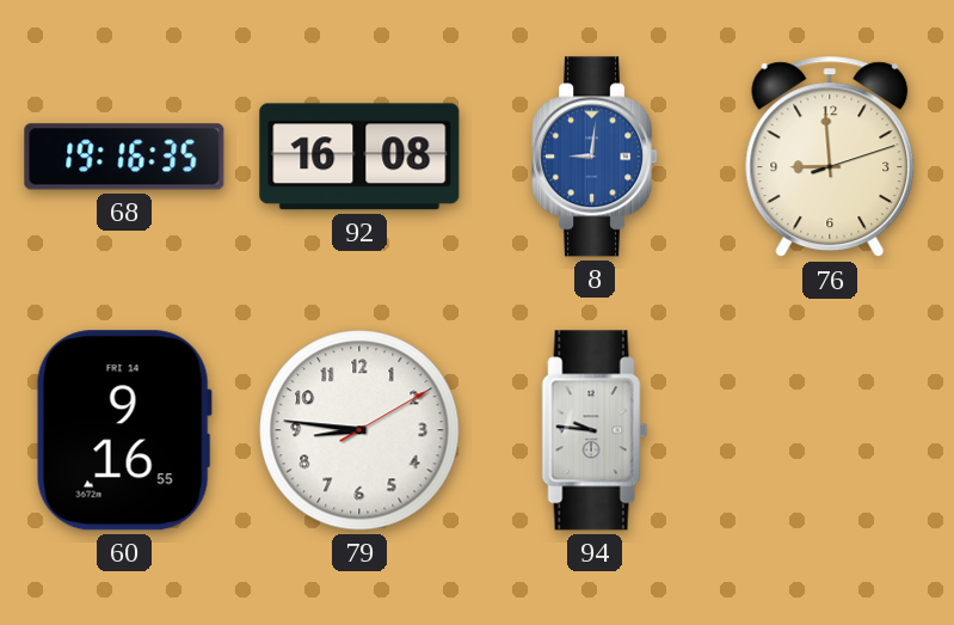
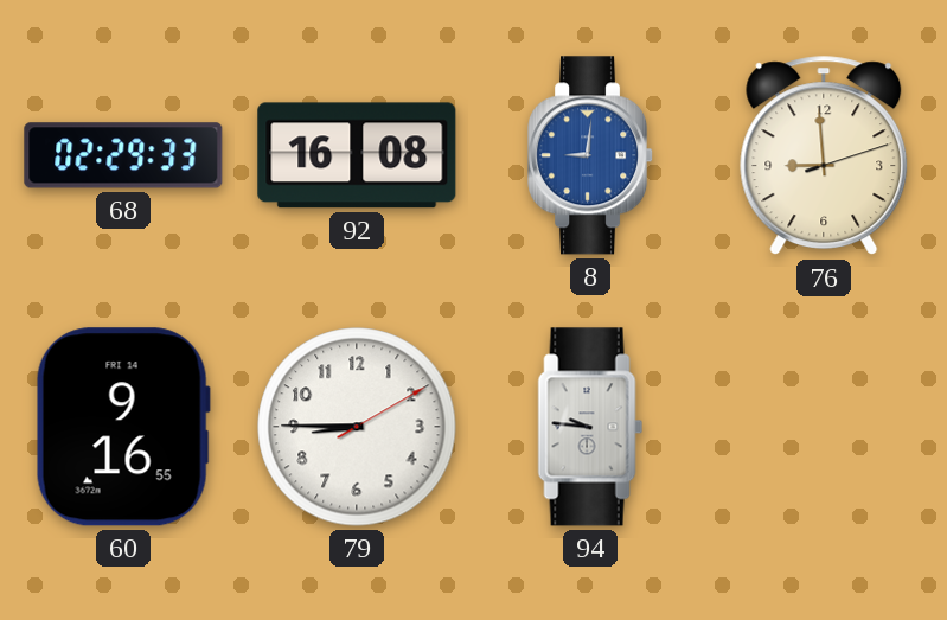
68: 19:16 -> 02:29 (123, 155)
79: 8:46 -> 8:45 (357, 427)
